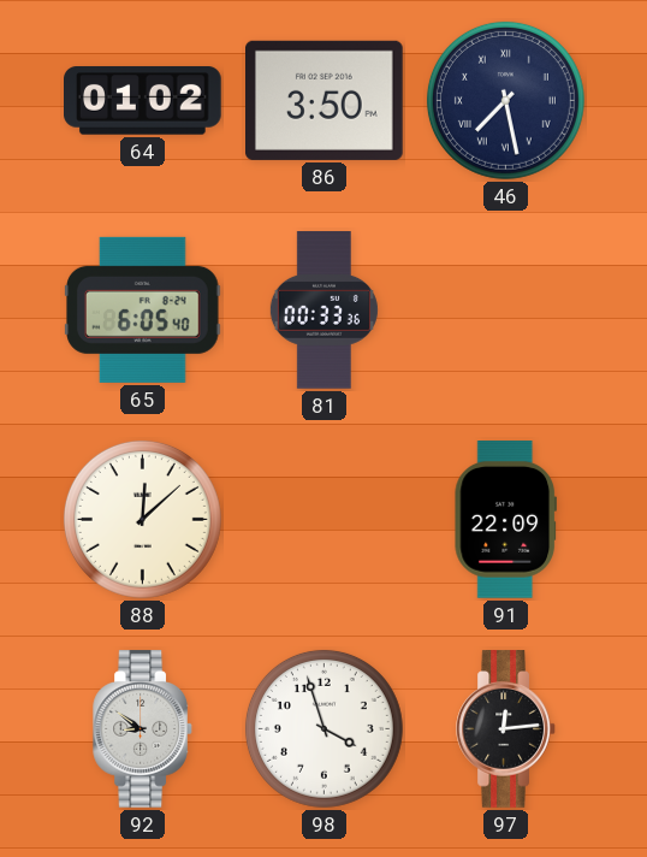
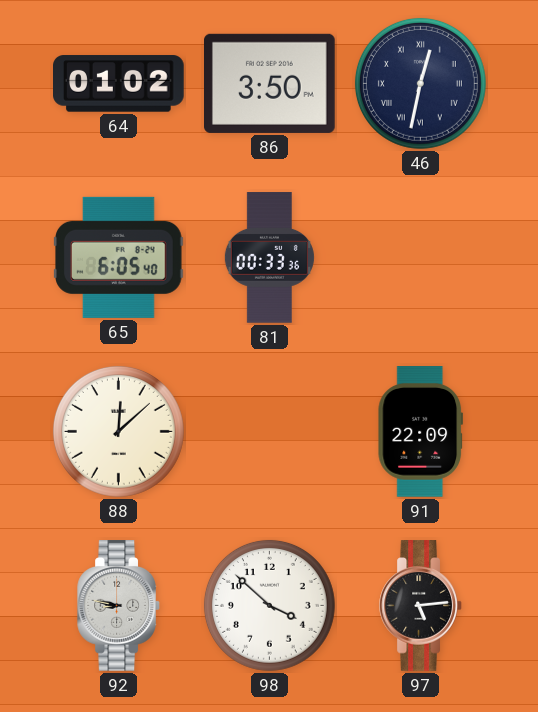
46: 7:28 -> 12:32 (420, 83)
92: 8:51 -> 8:47 (119, 606)
98: 3:57 -> 3:52 (269, 605)
97: 12:14 -> 5:14 (421, 606)
